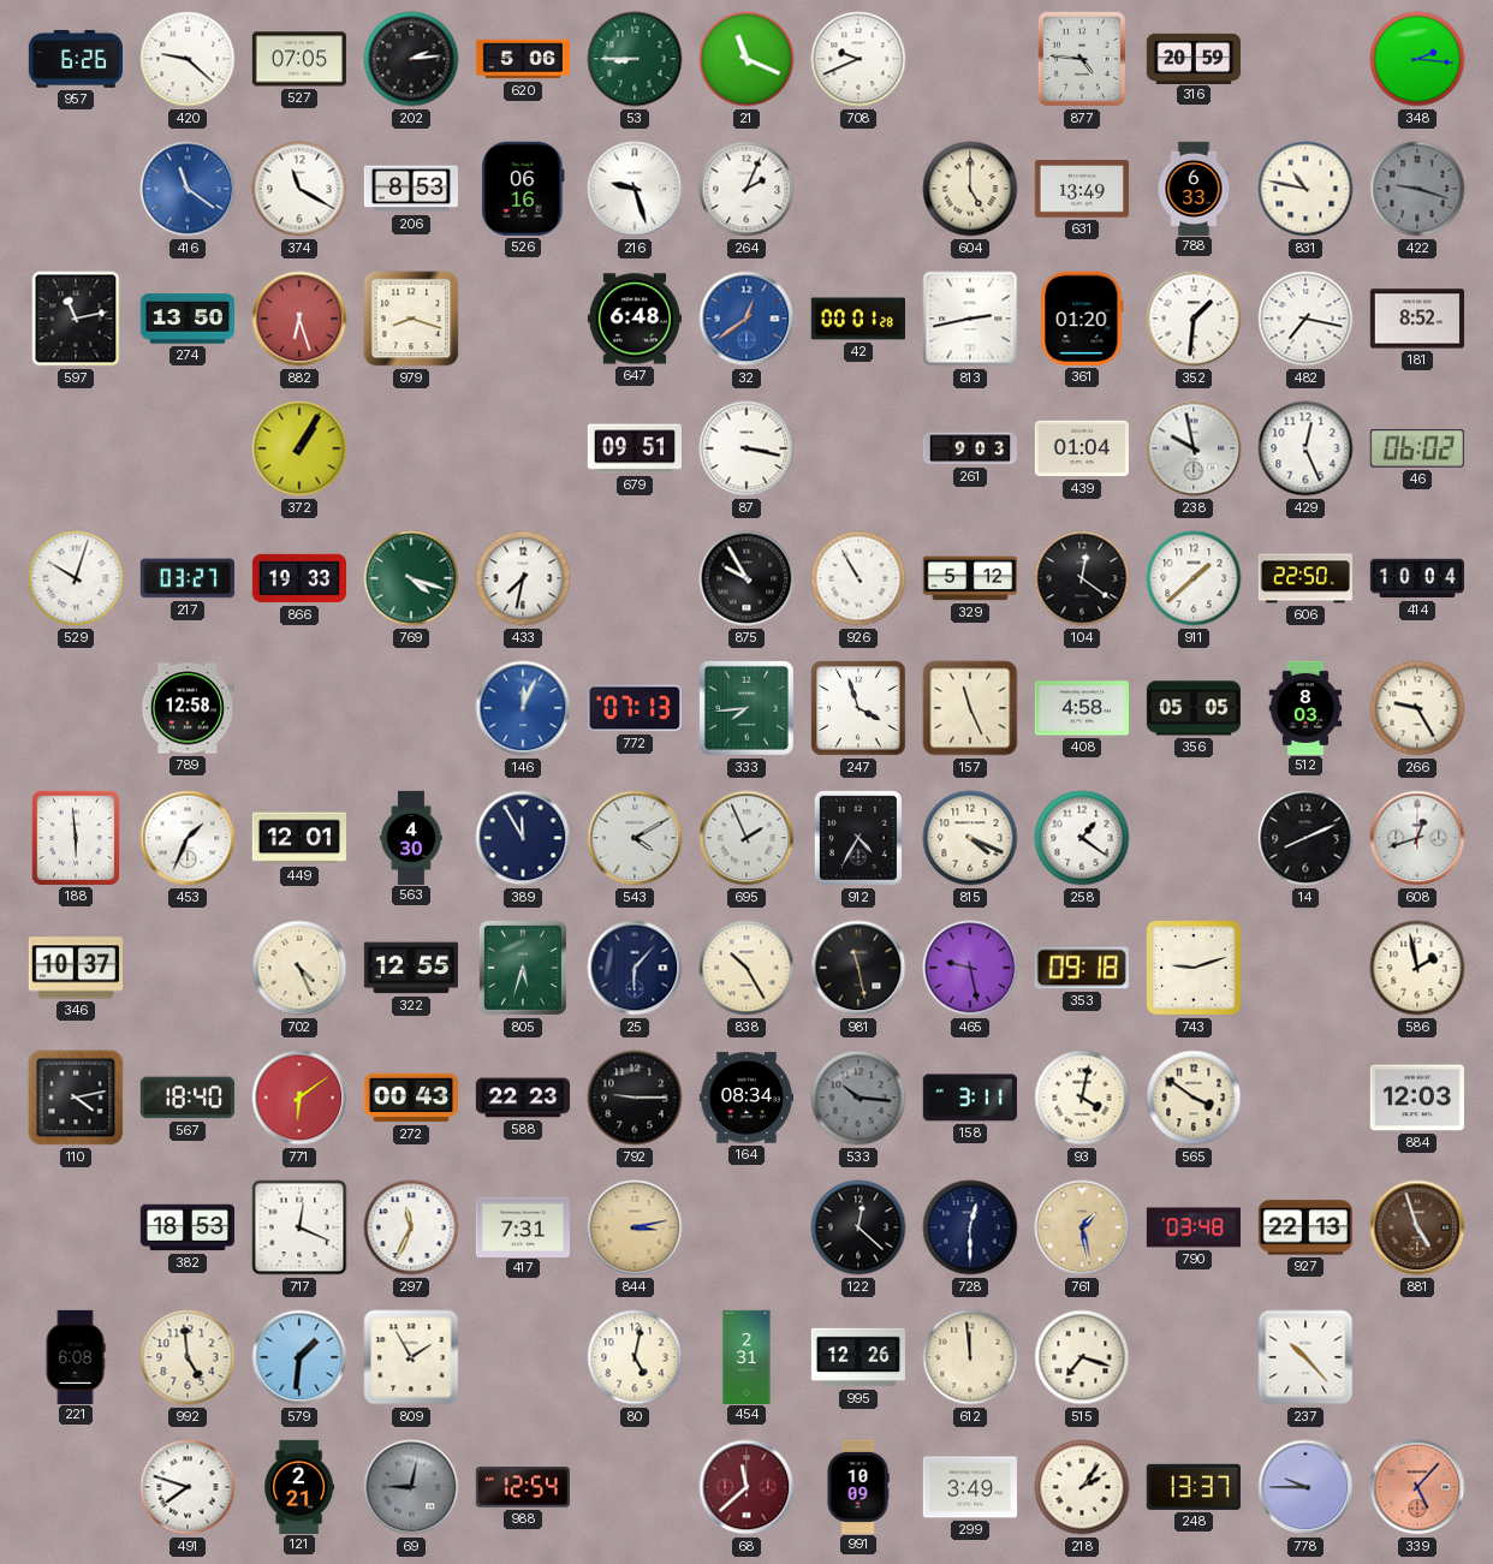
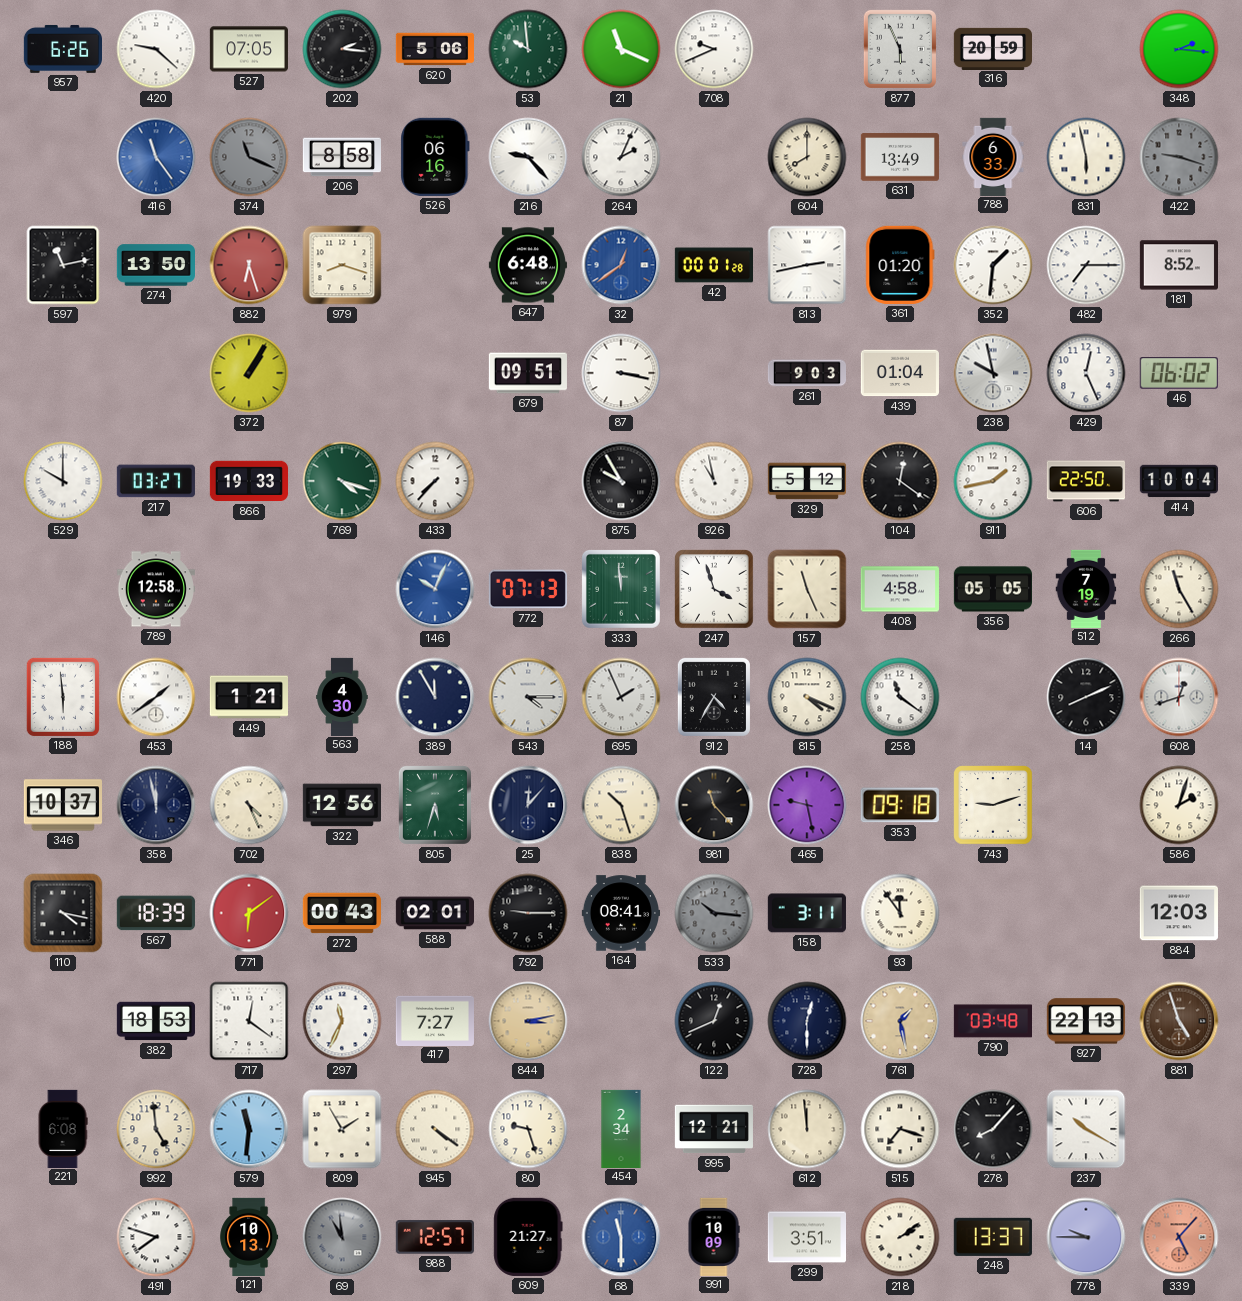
202: 2:14 -> 2:16 (342, 49)
53: 8:45 -> 9:59 (528, 49)
877: 4:46 -> 5:56 (900, 49)
416: 11:21 -> 11:24 (156, 157)
374: 11:20 -> 11:19 (249, 157)
374 dial: white -> grey (249, 157)
206: 8:53 -> 8:58 (342, 157)
216: 9:27 -> 9:23 (528, 157)
604: 5:00 -> 8:00 (807, 157)
831: 10:47 -> 5:58 (1086, 157)
482: 7:17 -> 7:15 (1086, 265)
529: 10:03 -> 10:00 (63, 481)
433: 7:32 -> 7:37 (435, 481)
926: 10:55 -> 10:58 (714, 481)
911: 1:38 -> 1:43 (993, 481)
146: 12:04 -> 10:04 (435, 589)
333: 7:44 -> 11:59 (621, 589)
512: 8:03 -> 7:19 (1086, 588)
266: 9:25 -> 11:25 (1179, 589)
453: 1:34 -> 1:39 (156, 697)
449: 12:01 -> 1:21 (248, 697)
543: 4:10 -> 4:15 (528, 697)
258: 1:21 -> 11:21 (900, 697)
358: none -> 11:58 (156, 805)
322: 12:55 -> 12:56 (341, 805)
25: 6:07 -> 12:07 (528, 805)
838: 10:25 -> 10:27 (621, 805)
981: 11:28 -> 11:23 (714, 805)
586: 1:58 -> 2:03 (1179, 805)
110: 4:13 -> 4:17 (63, 913)
567: 18:40 -> 18:39 (156, 913)
588: 22:23 -> 02:01 (434, 913)
164: 08:34 -> 08:41 (620, 913)
93: 4:02 -> 11:54 (900, 913)
565: 3:51 -> none (1194, 1098)
717: 12:19 -> 12:21 (249, 1021)
417: 7:31 -> 7:27 (434, 1020)
122: 12:22 -> 12:41 (714, 1021)
579: 1:31 -> 11:31 (249, 1129)
945: none -> 4:21 (435, 1129)
80: 5:02 -> 9:27 (528, 1129)
454: 2:31 -> 2:34 (621, 1128)
995: 12:26 -> 12:21 (713, 1129)
278: none -> 8:07 (993, 1129)
237: 10:23 -> 10:20 (1086, 1129)
121: 2:21 -> 10:13 (249, 1236)
69: 9:02 -> 10:59 (342, 1237)
988: 12:54 -> 12:57 (435, 1237)
609: none -> 21:27 (528, 1237)
68: 11:38 -> 11:30 (621, 1237)
68 dial: burgundy -> blue (621, 1237)
299: 3:49 -> 3:51 (806, 1237)
218: 2:06 -> 2:09 (900, 1237)
